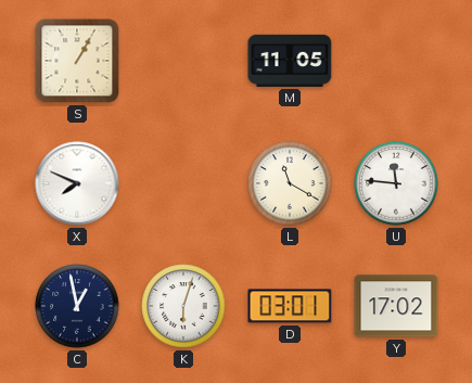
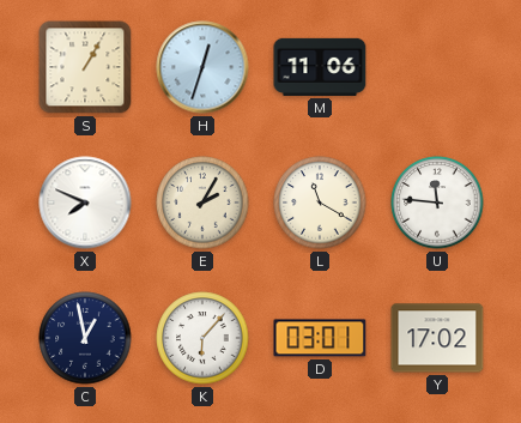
H: none -> 12:33 (202, 67)
M: 11:05 -> 11:06 (320, 67)
E: none -> 2:05 (202, 203)
K: 6:03 -> 6:07 (202, 338)
